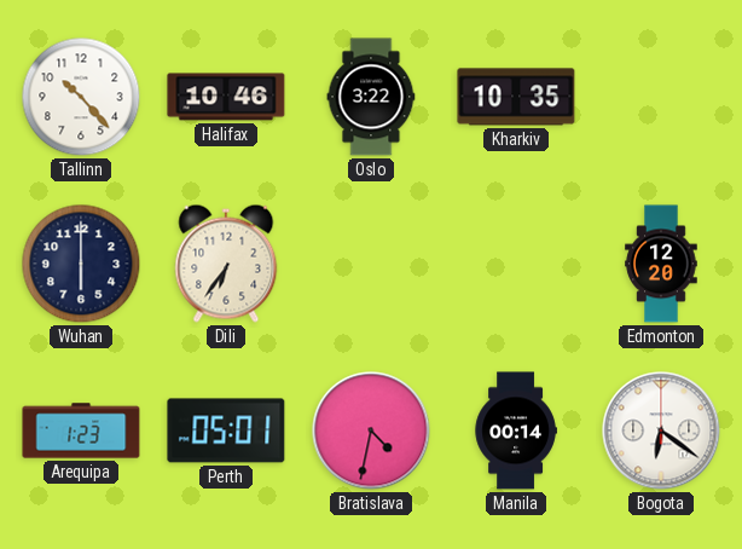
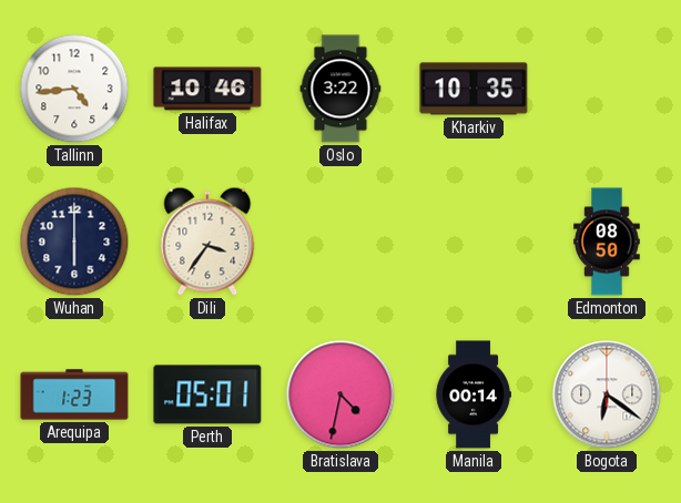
Tallinn: 10:23 -> 4:44 (74, 89)
Dili: 6:36 -> 3:36 (207, 242)
Edmonton: 12:20 -> 08:50 (607, 242)
